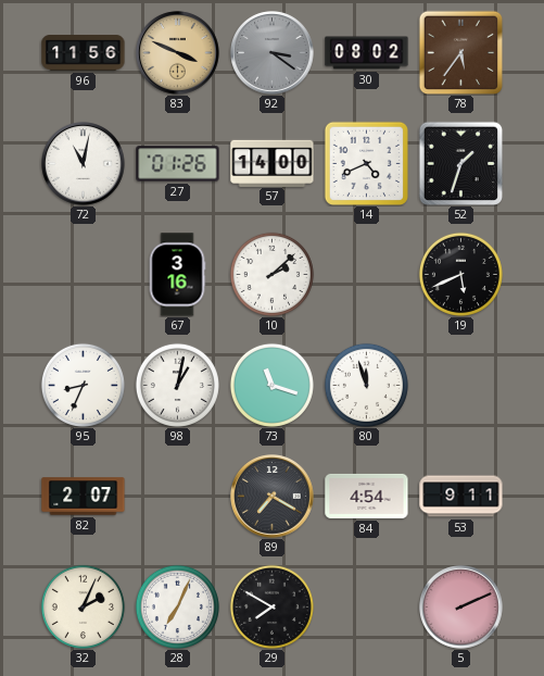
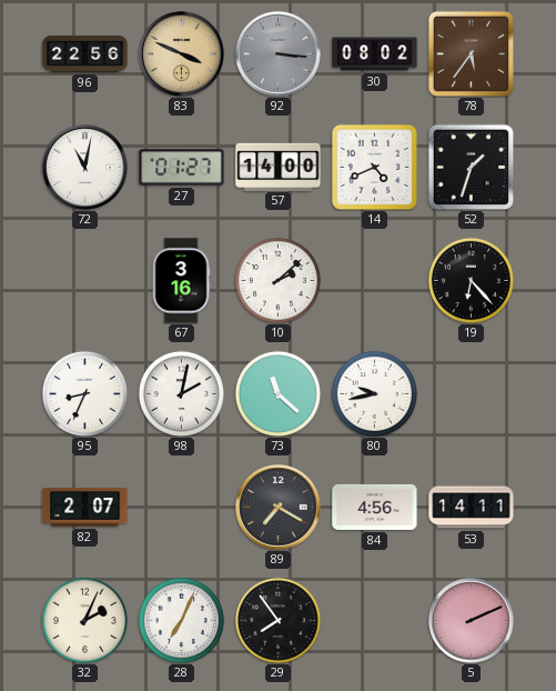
96: 11:56 -> 22:56 (85, 54)
92: 3:21 -> 3:16 (279, 54)
27: 01:26 -> 01:27 (182, 168)
19: 5:41 -> 6:23 (471, 280)
98: 1:02 -> 2:02 (181, 393)
73: 11:18 -> 11:22 (277, 393)
80: 11:57 -> 9:43 (374, 393)
84: 4:54 -> 4:56 (375, 507)
53: 9:11 -> 14:11 (472, 508)
29: 7:50 -> 7:54 (277, 620)
